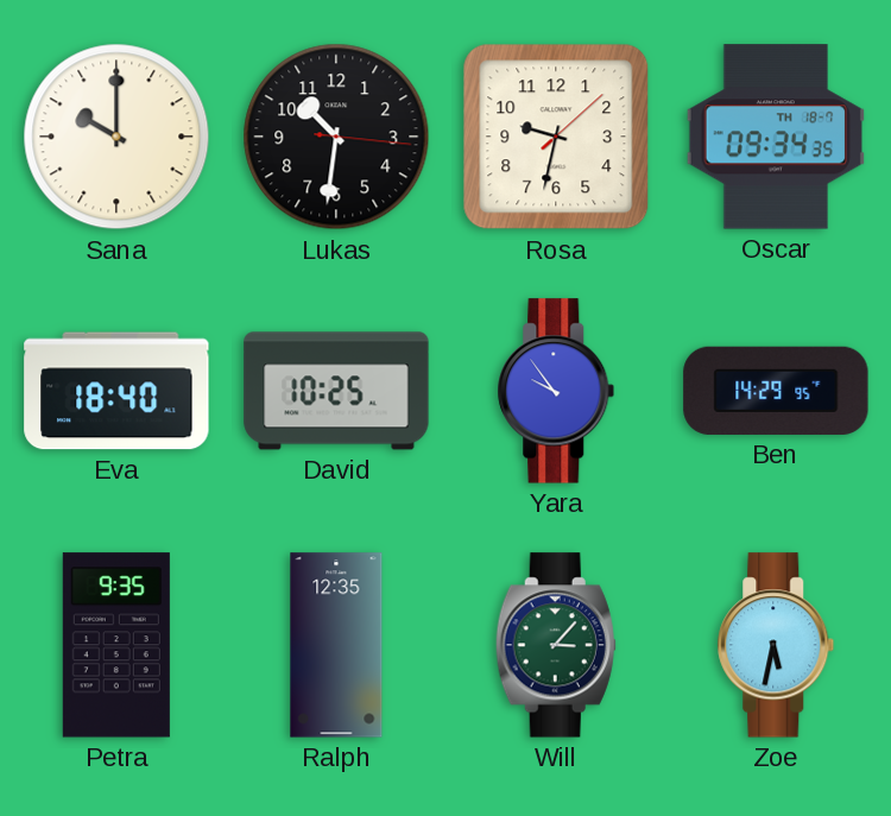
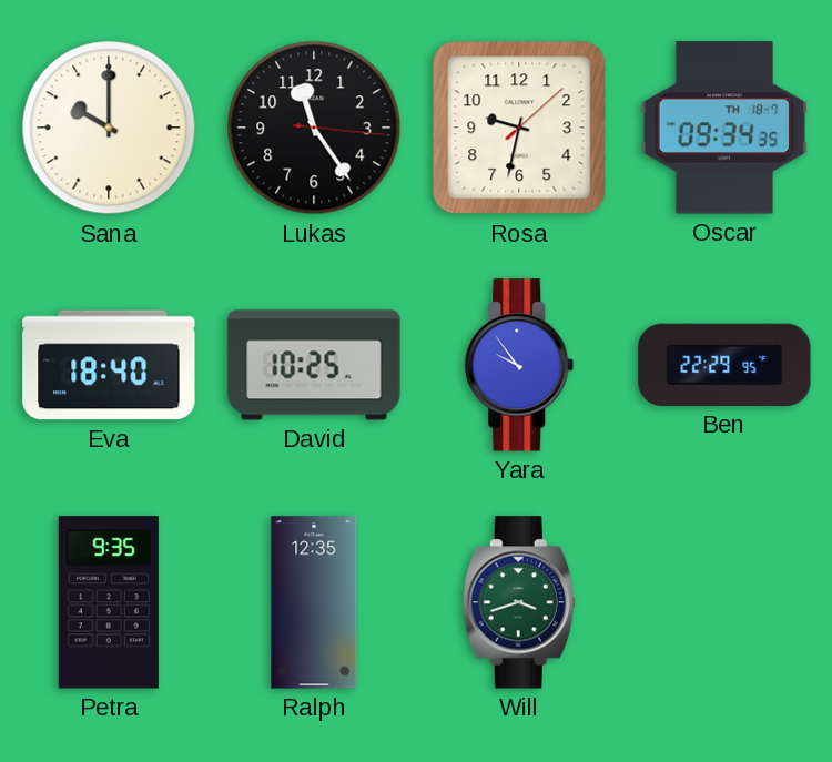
Lukas: 10:31 -> 11:24 (314, 128)
Ben: 14:29 -> 22:29 (724, 365)
Will: 3:07 -> 3:42 (519, 602)
Zoe: 5:32 -> none (776, 645)
